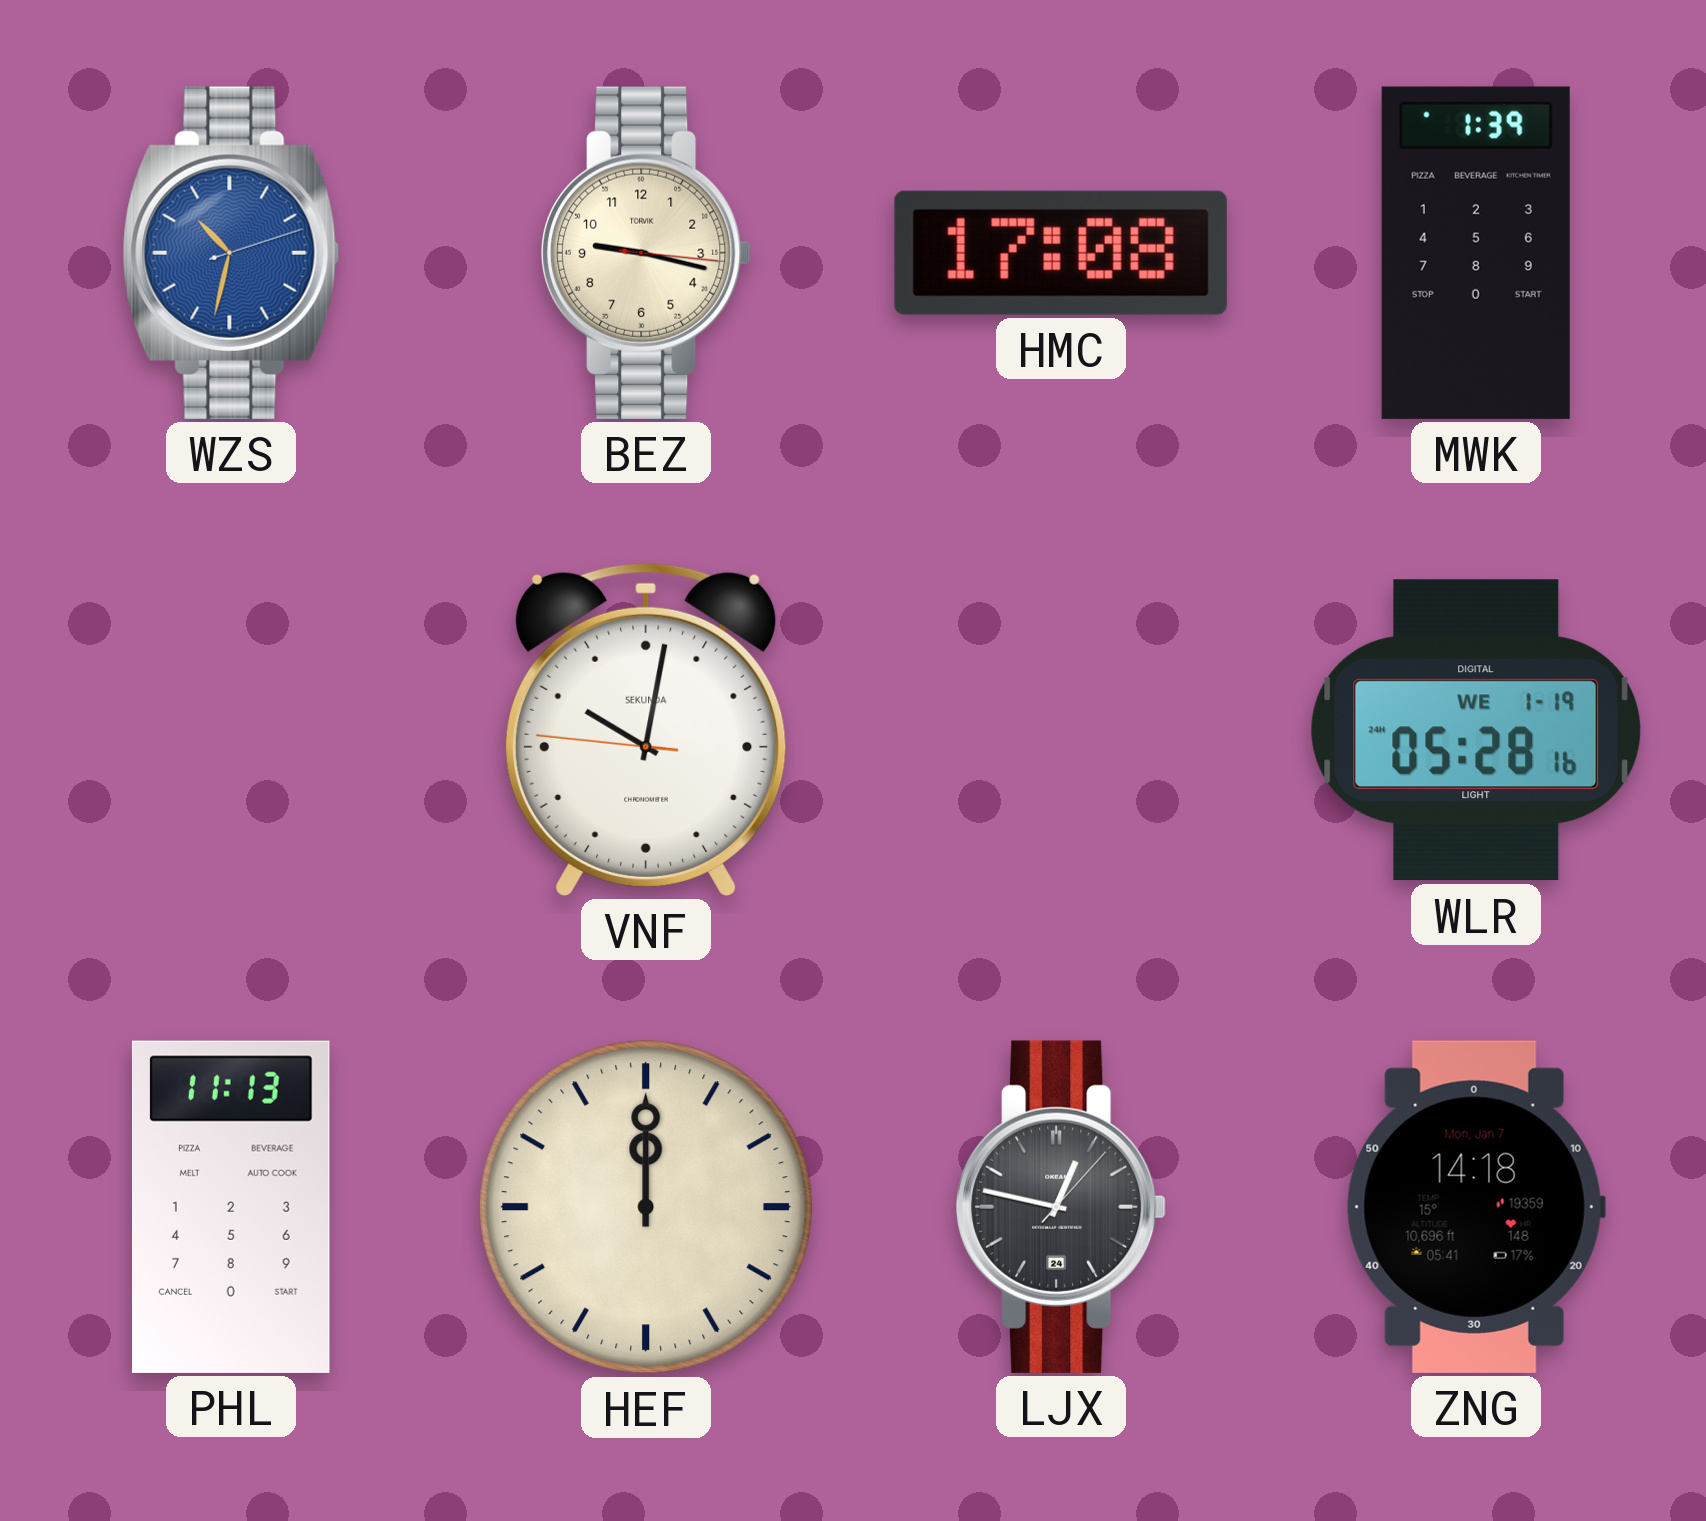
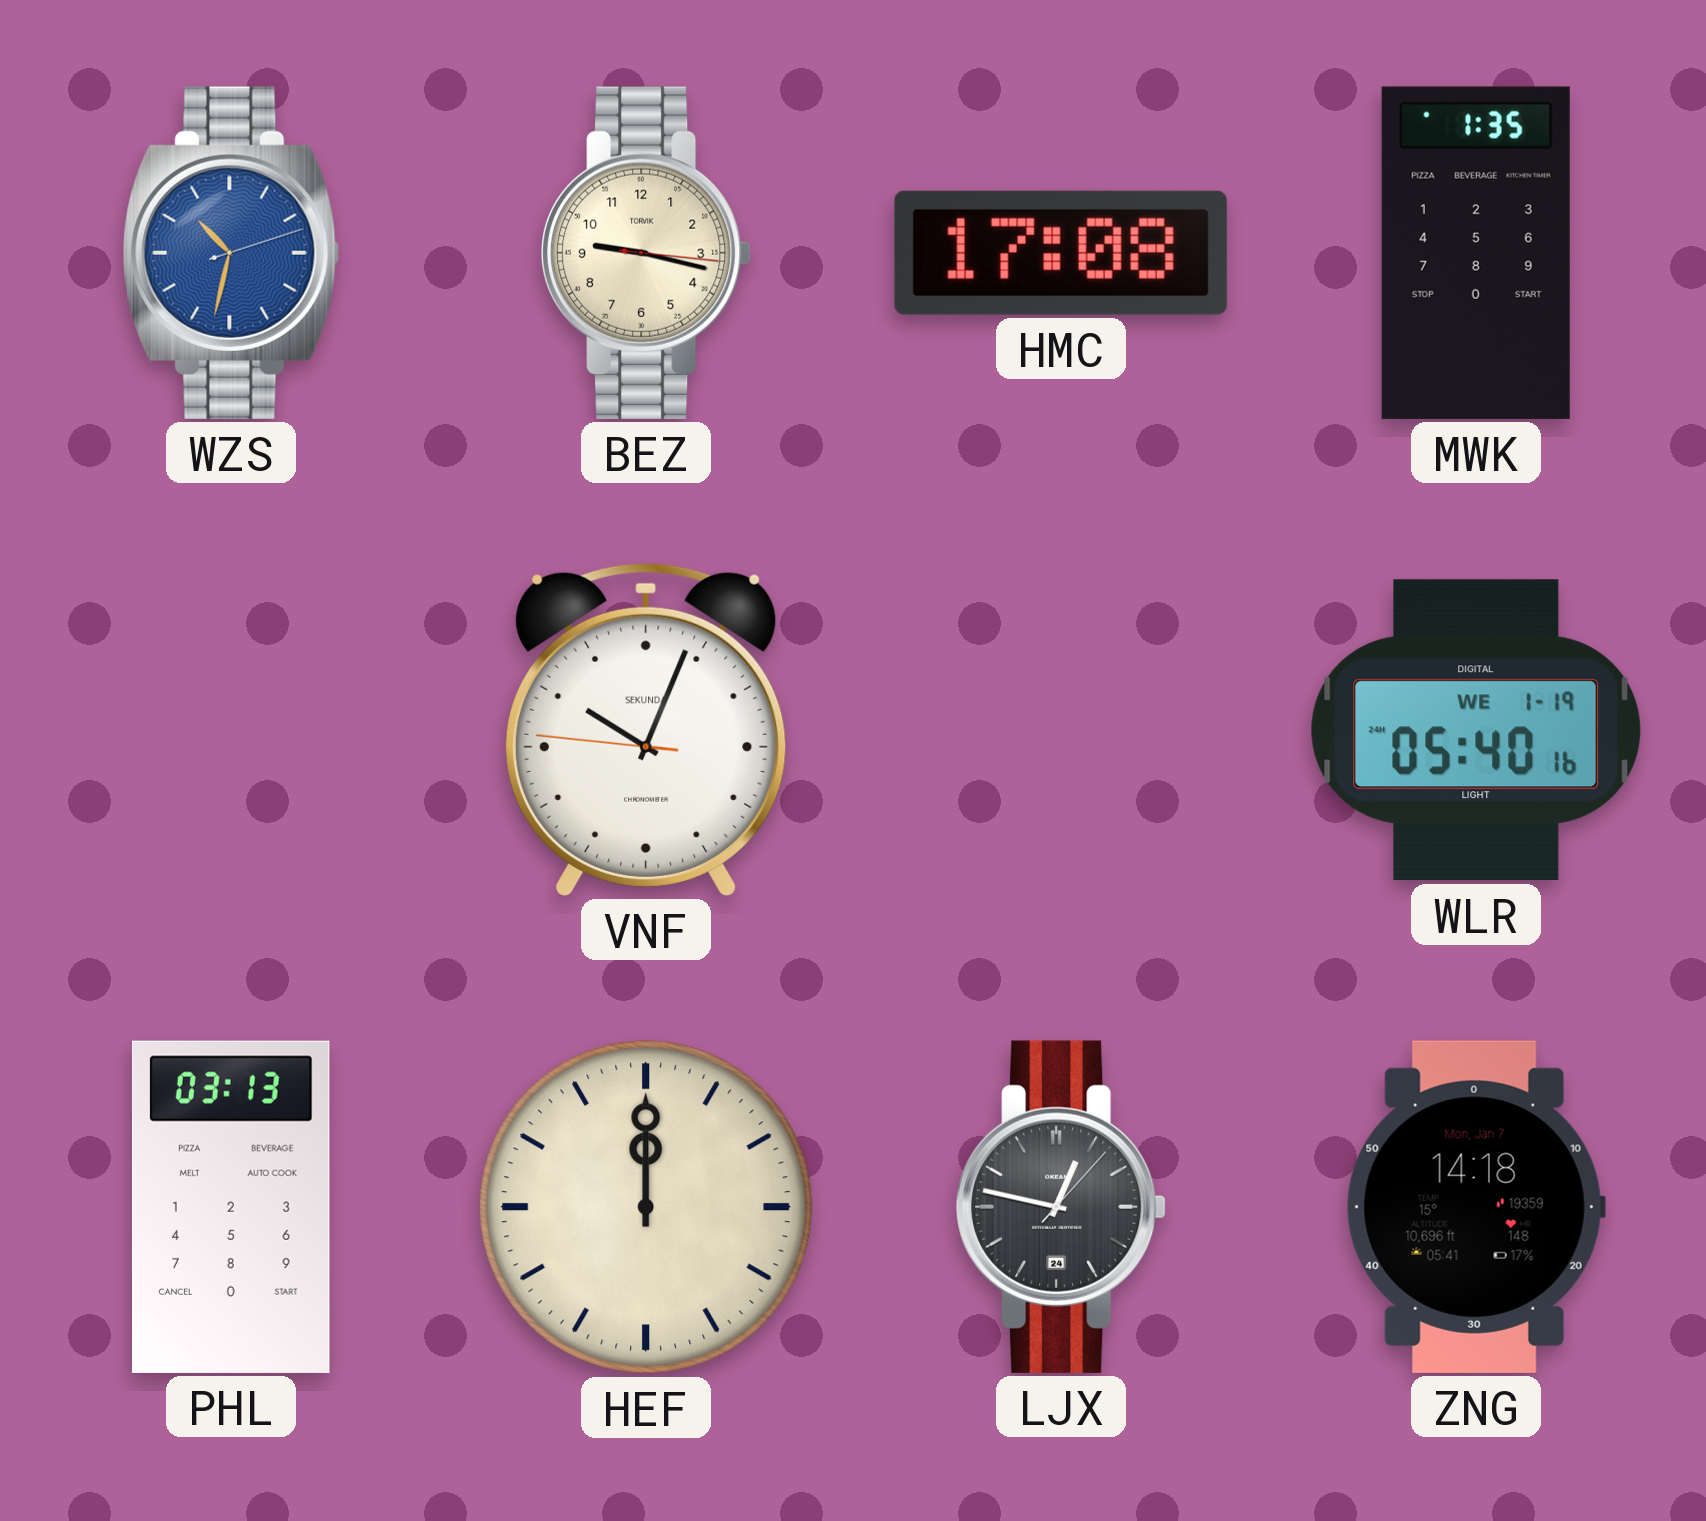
MWK: 1:39 -> 1:35 (1476, 253)
VNF: 10:01 -> 10:03 (647, 729)
WLR: 05:28 -> 05:40 (1476, 730)
PHL: 11:13 -> 03:13 (231, 1207)
